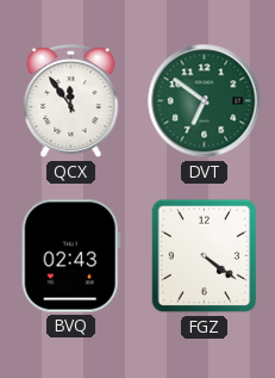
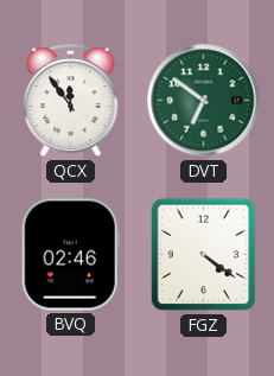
BVQ: 02:43 -> 02:46 (70, 255)
